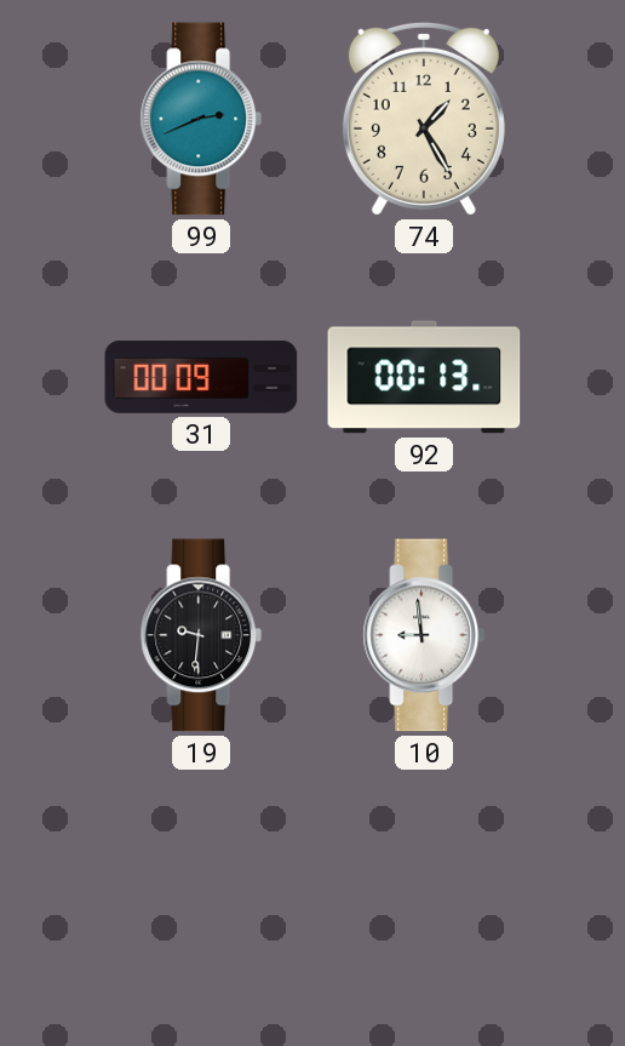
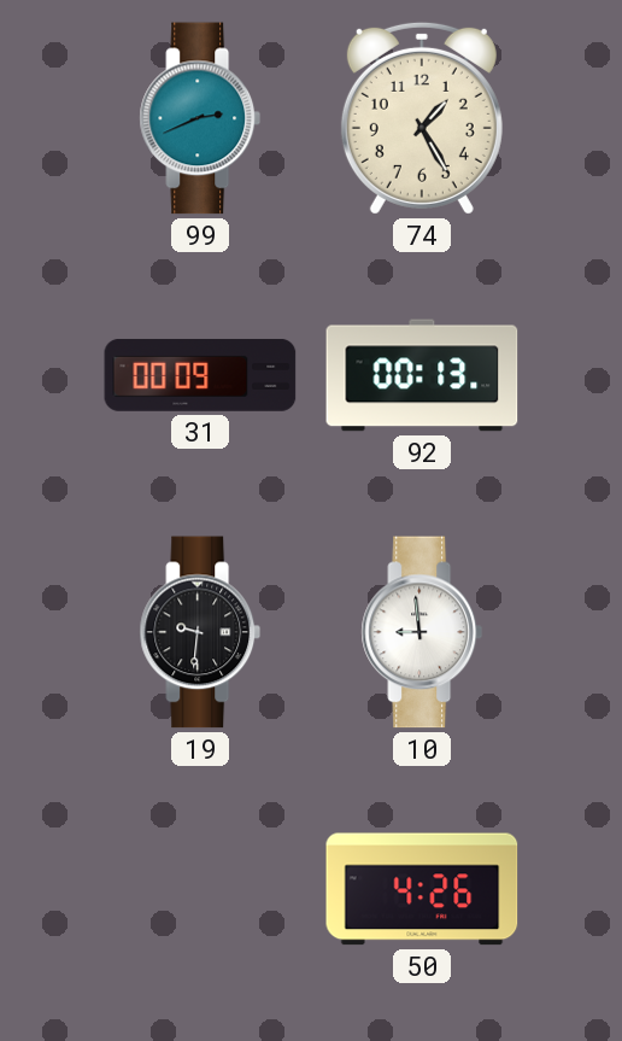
50: none -> 4:26 (422, 889)
